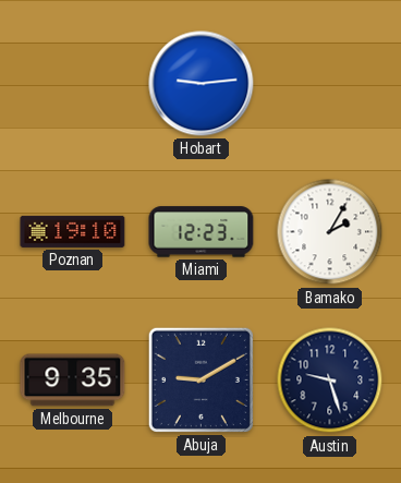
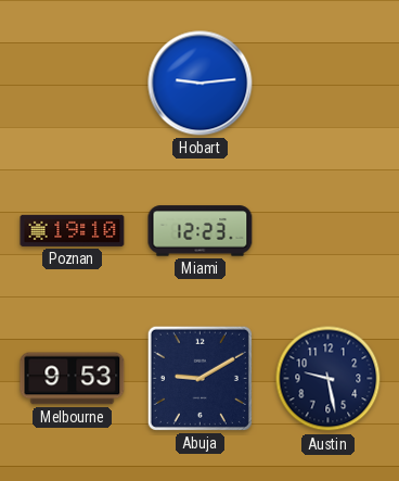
Bamako: 2:05 -> none (330, 232)
Melbourne: 9:35 -> 9:53 (73, 379)
Austin: 9:27 -> 9:28 (329, 379)
